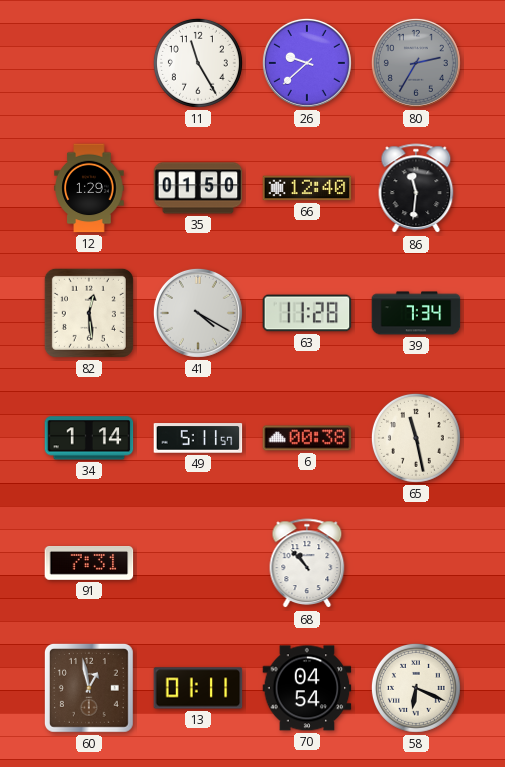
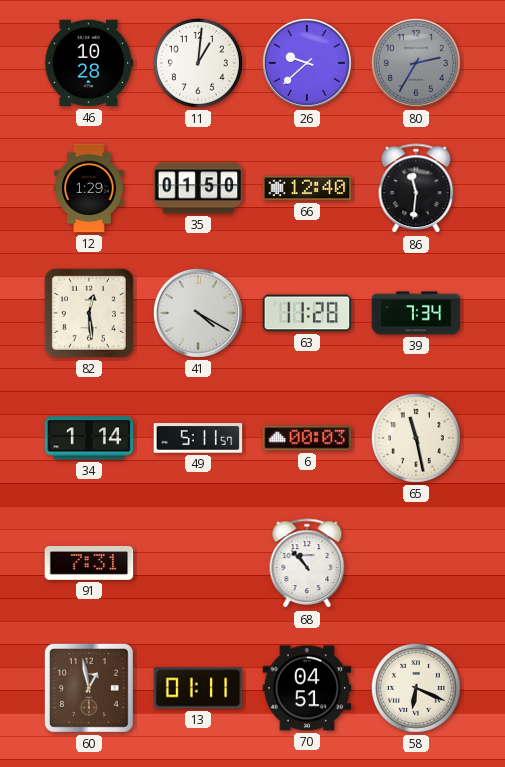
46: none -> 10:28 (89, 63)
11: 11:25 -> 1:01 (198, 63)
6: 00:38 -> 00:03 (307, 438)
70: 04:54 -> 04:51 (307, 688)
